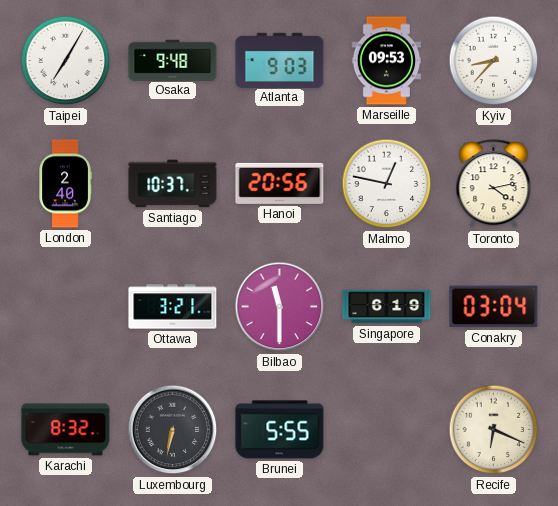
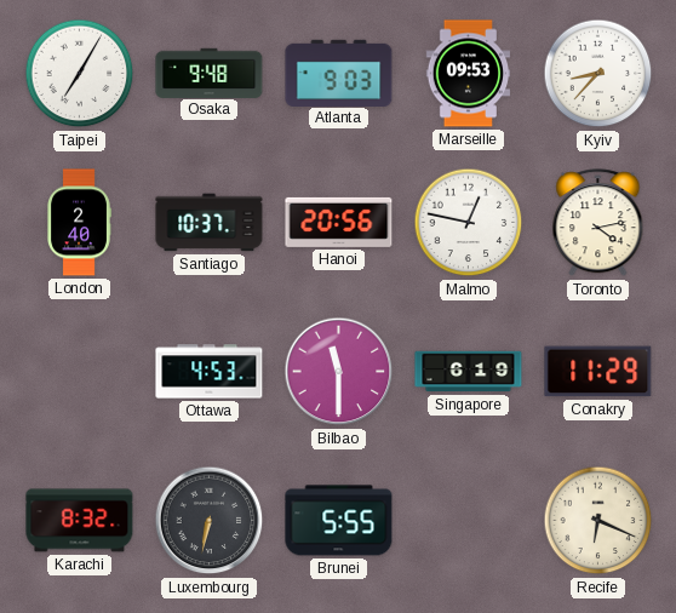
Ottawa: 3:21 -> 4:53 (210, 372)
Conakry: 03:04 -> 11:29 (598, 372)
